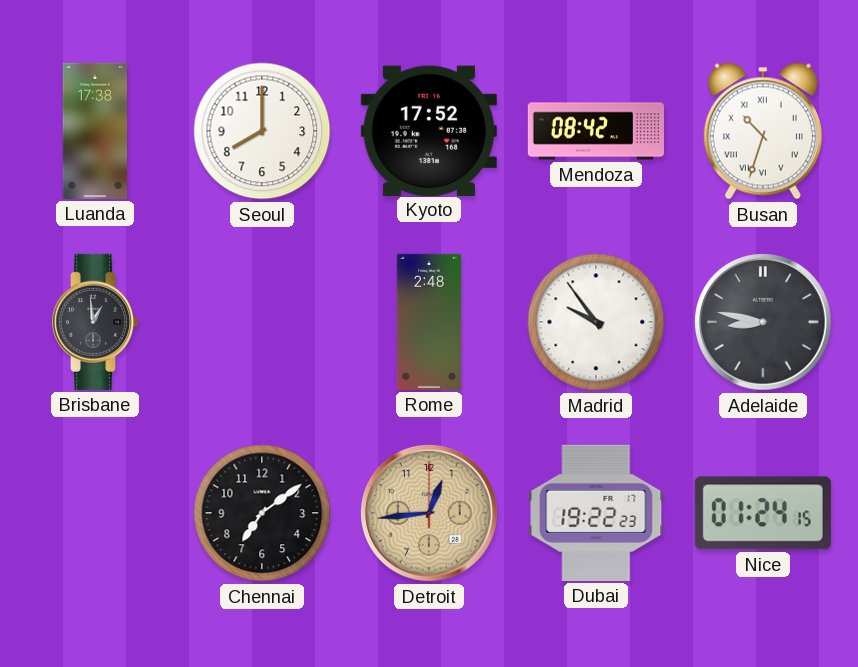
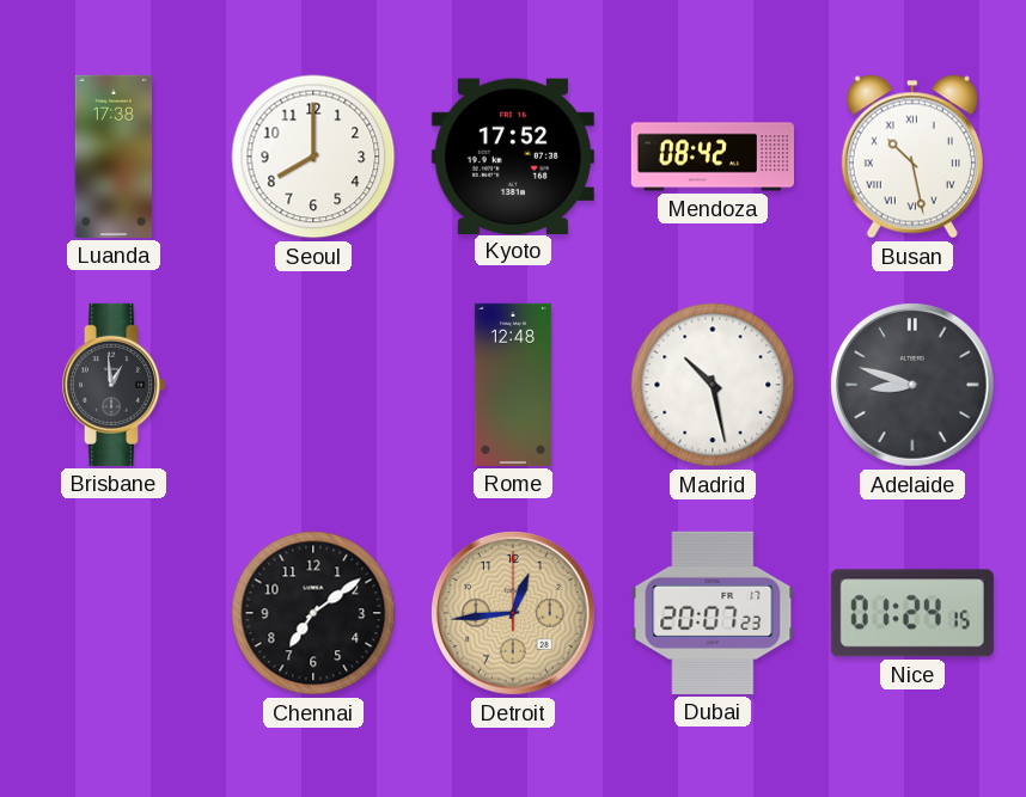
Busan: 10:33 -> 10:28 (912, 157)
Rome: 2:48 -> 12:48 (513, 385)
Madrid: 9:54 -> 10:28 (713, 385)
Adelaide: 8:47 -> 8:48 (914, 386)
Dubai: 19:22 -> 20:07 (713, 613)
